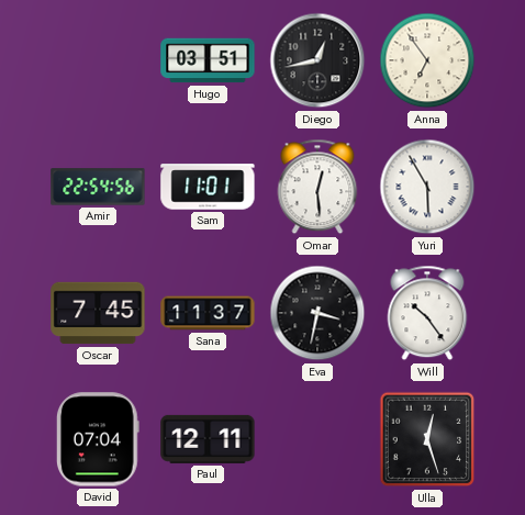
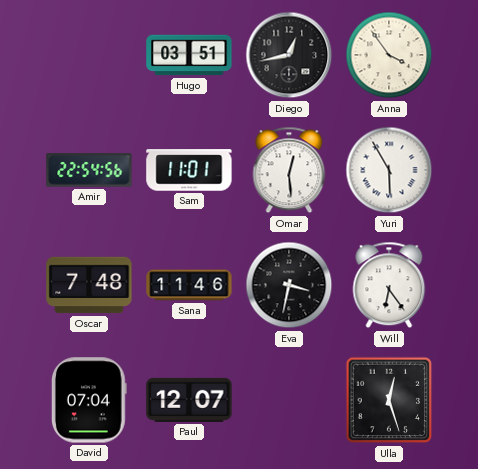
Anna: 6:54 -> 3:54 (389, 55)
Oscar: 7:45 -> 7:48 (89, 285)
Sana: 11:37 -> 11:46 (189, 285)
Will: 10:24 -> 6:24 (389, 285)
Paul: 12:11 -> 12:07 (189, 400)
